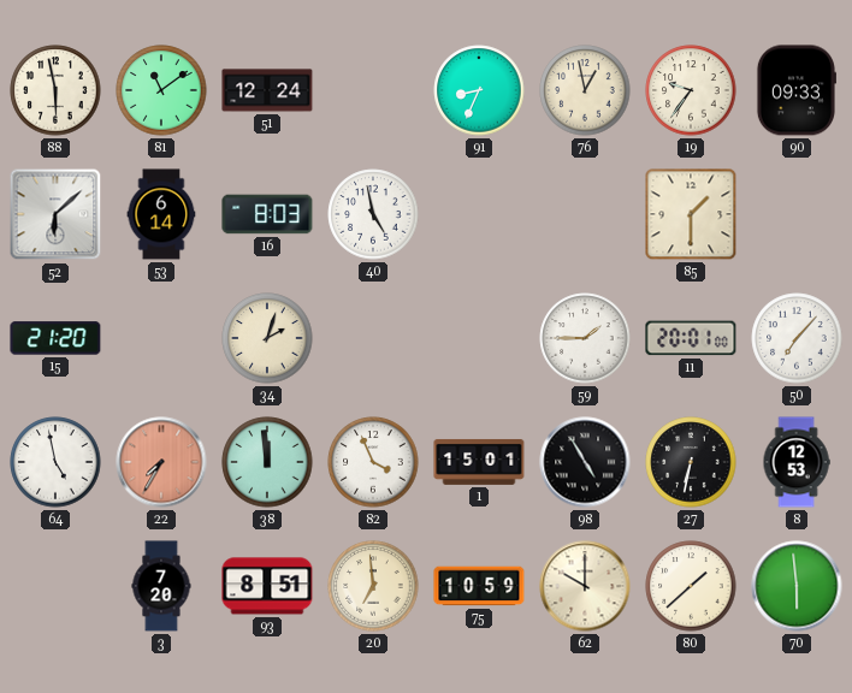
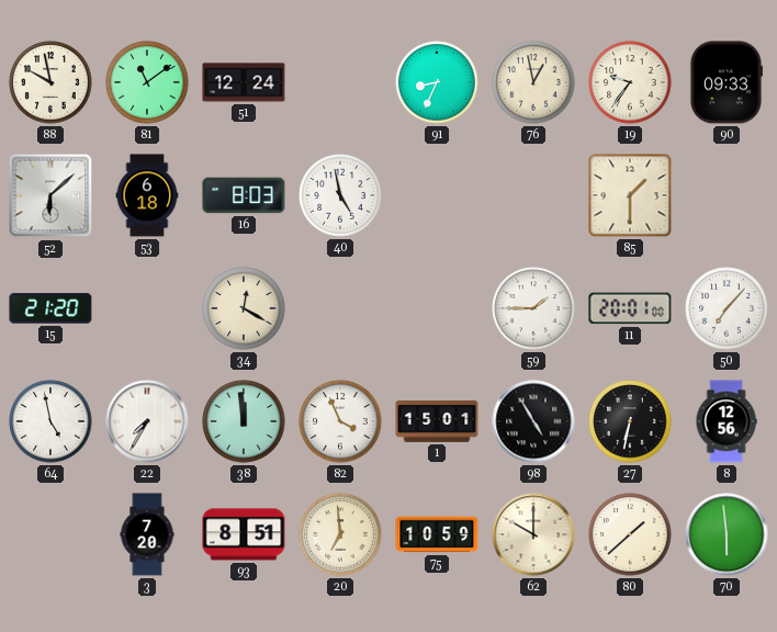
88: 5:58 -> 9:58 (50, 82)
53: 6:14 -> 6:18 (147, 195)
34: 2:03 -> 12:20 (244, 308)
22 dial: salmon -> white (147, 421)
8: 12:53 -> 12:56 (727, 421)
